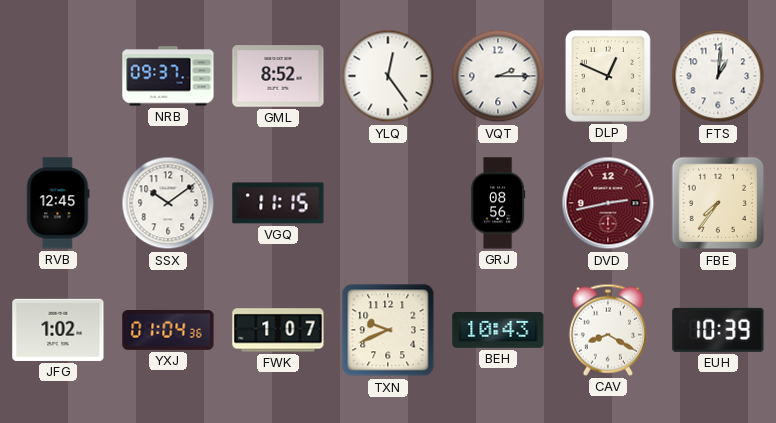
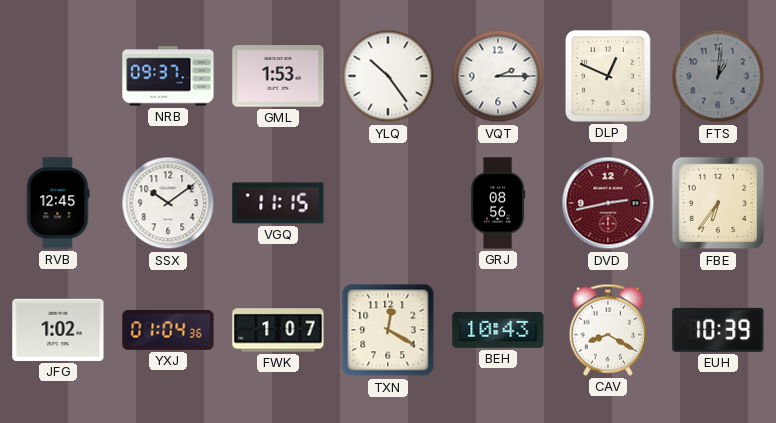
GML: 8:52 -> 1:53 (278, 76)
YLQ: 12:24 -> 10:24 (388, 76)
FTS dial: white -> grey (718, 76)
FBE: 7:36 -> 6:36 (718, 203)
TXN: 9:41 -> 12:20 (388, 330)
